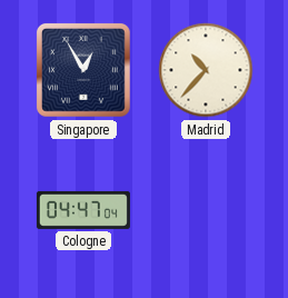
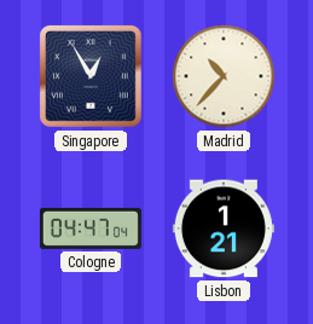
Lisbon: none -> 1:21 (224, 228)
